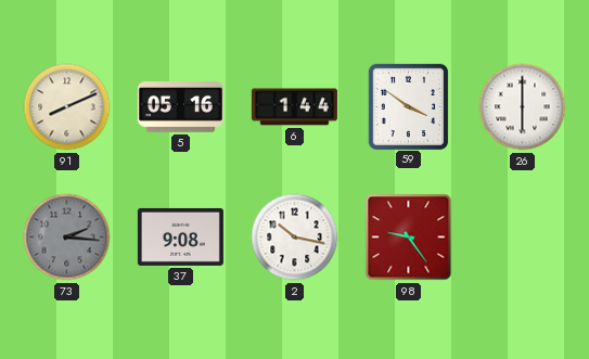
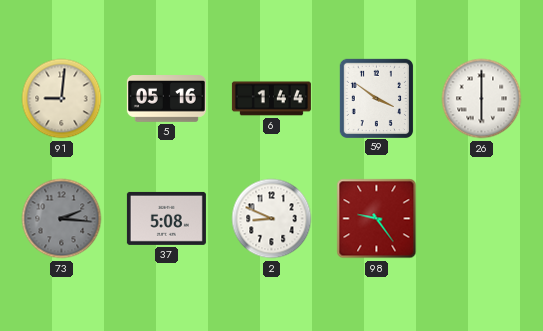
91: 8:11 -> 9:01 (62, 99)
37: 9:08 -> 5:08 (166, 218)
2: 10:17 -> 8:49 (272, 219)
